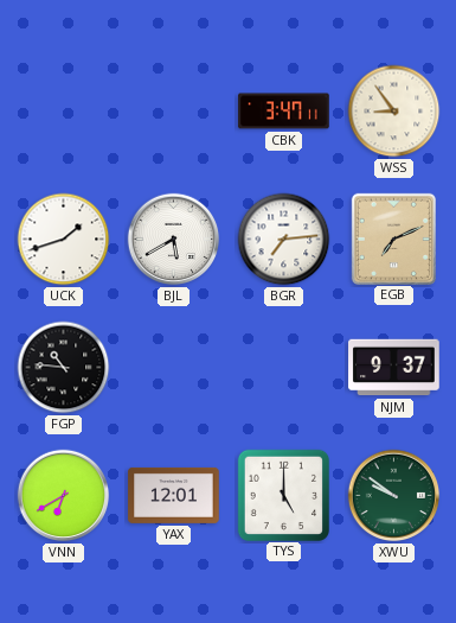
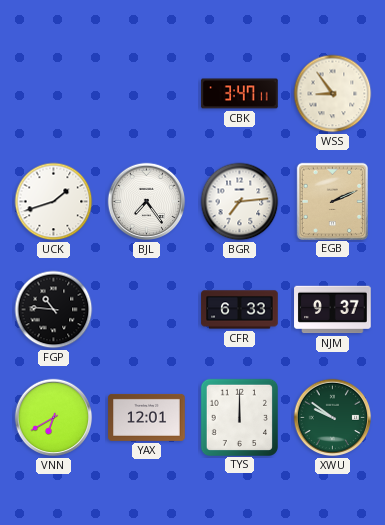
BJL: 5:40 -> 7:24 (147, 202)
EGB: 7:11 -> 2:11 (332, 201)
CFR: none -> 6:33 (240, 310)
TYS: 5:00 -> 12:00 (239, 417)
